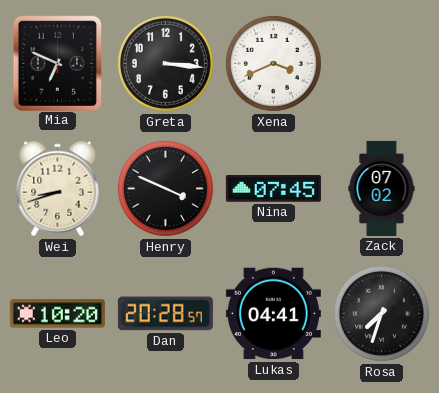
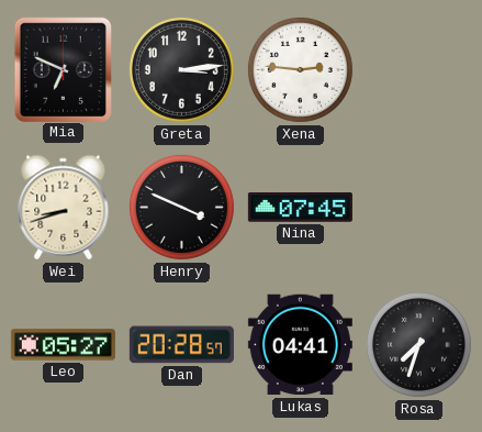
Greta: 3:16 -> 3:14 (181, 69)
Xena: 3:41 -> 2:46 (300, 69)
Zack: 07:02 -> none (382, 188)
Leo: 10:20 -> 05:27 (63, 345)
